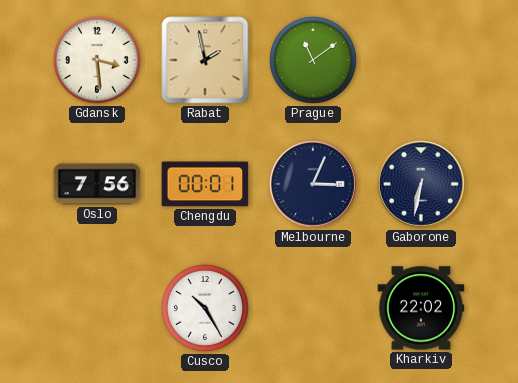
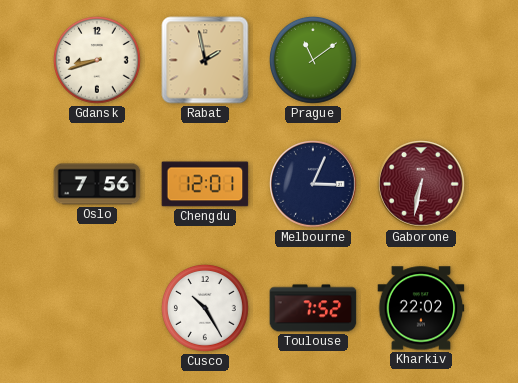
Gdansk: 3:29 -> 8:42 (97, 60)
Chengdu: 00:01 -> 12:01 (205, 184)
Gaborone dial: navy -> burgundy (422, 185)
Toulouse: none -> 7:52 (313, 308)
